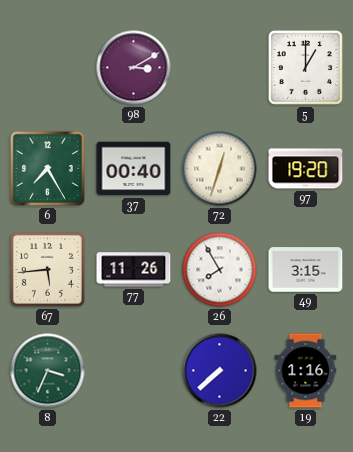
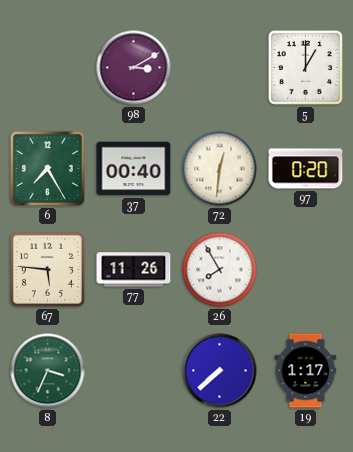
72: 12:33 -> 12:31 (220, 169)
97: 19:20 -> 0:20 (306, 169)
67: 5:44 -> 5:46 (47, 269)
49: 3:15 -> none (306, 270)
19: 1:16 -> 1:17 (306, 371)
